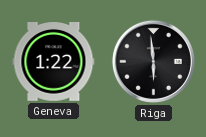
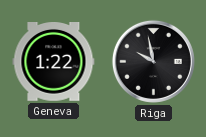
Riga: 5:59 -> 9:58 (153, 61)
